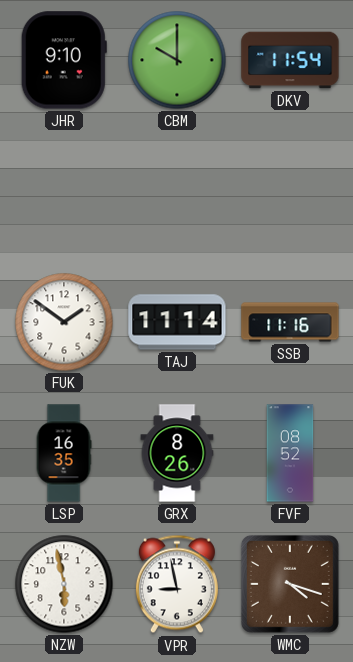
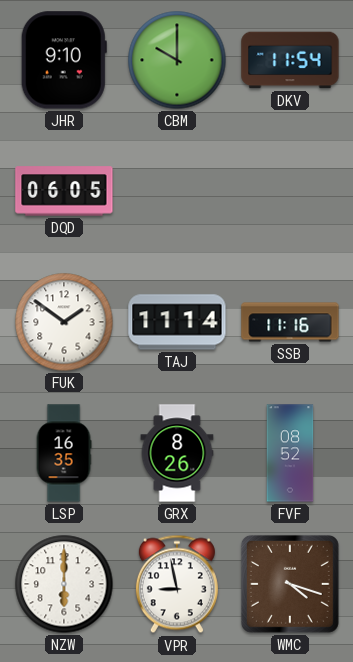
DQD: none -> 06:05 (64, 191)
NZW: 5:58 -> 6:00 (64, 584)
